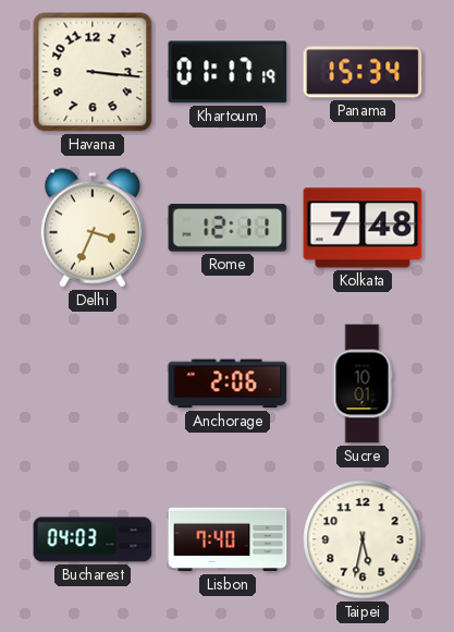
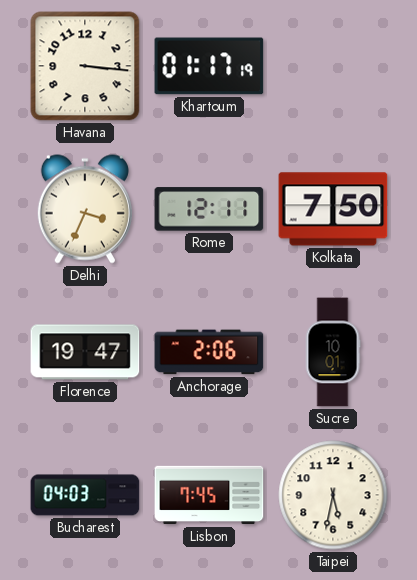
Panama: 15:34 -> none (363, 72)
Kolkata: 7:48 -> 7:50 (333, 209)
Florence: none -> 19:47 (85, 352)
Lisbon: 7:40 -> 7:45 (209, 495)
